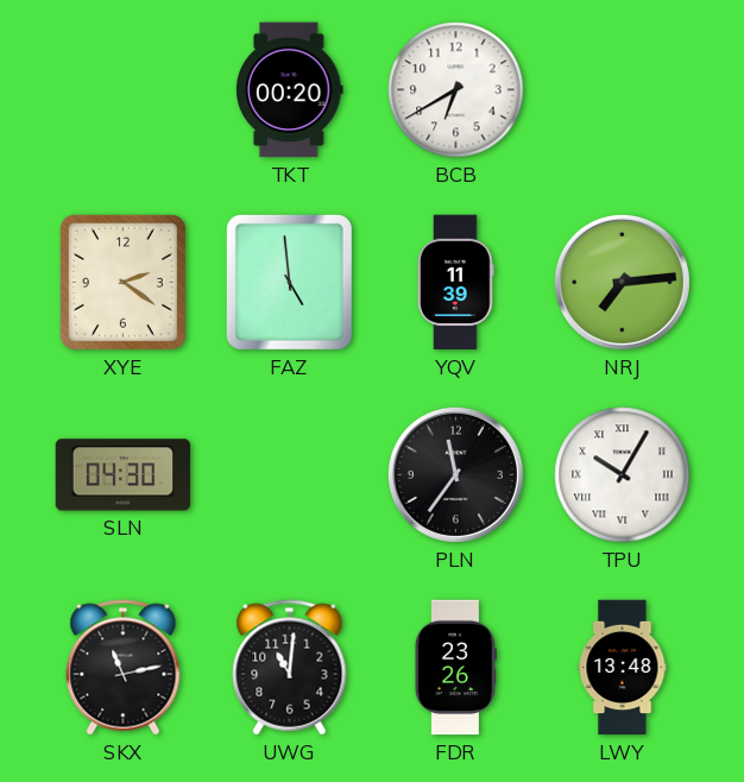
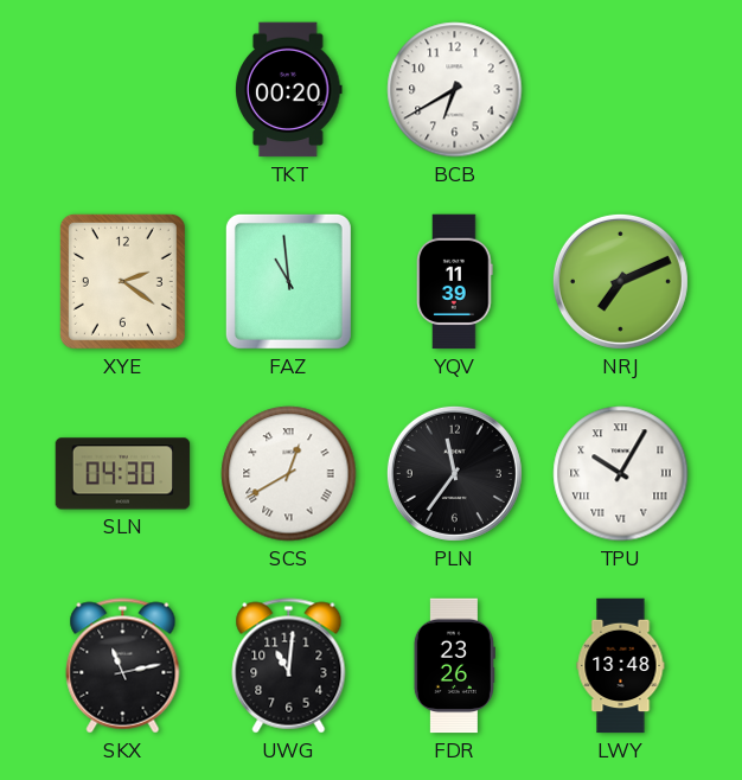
FAZ: 4:59 -> 10:59 (288, 281)
NRJ: 7:14 -> 7:11 (620, 281)
SCS: none -> 12:40 (289, 474)
